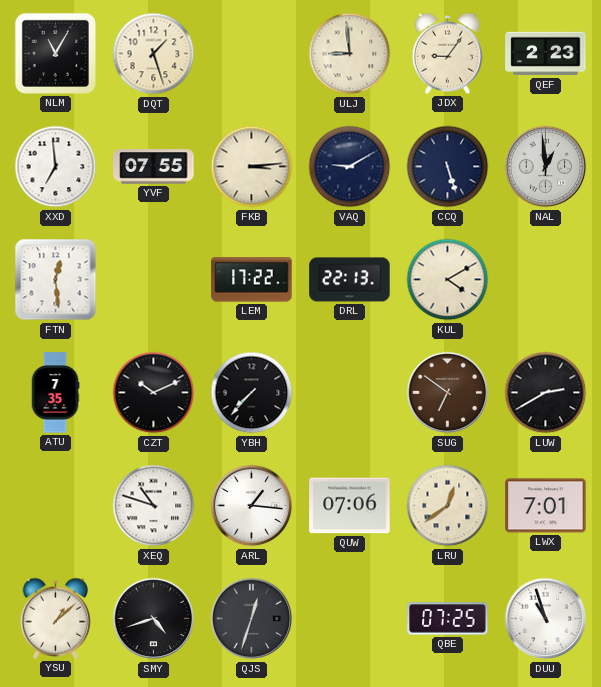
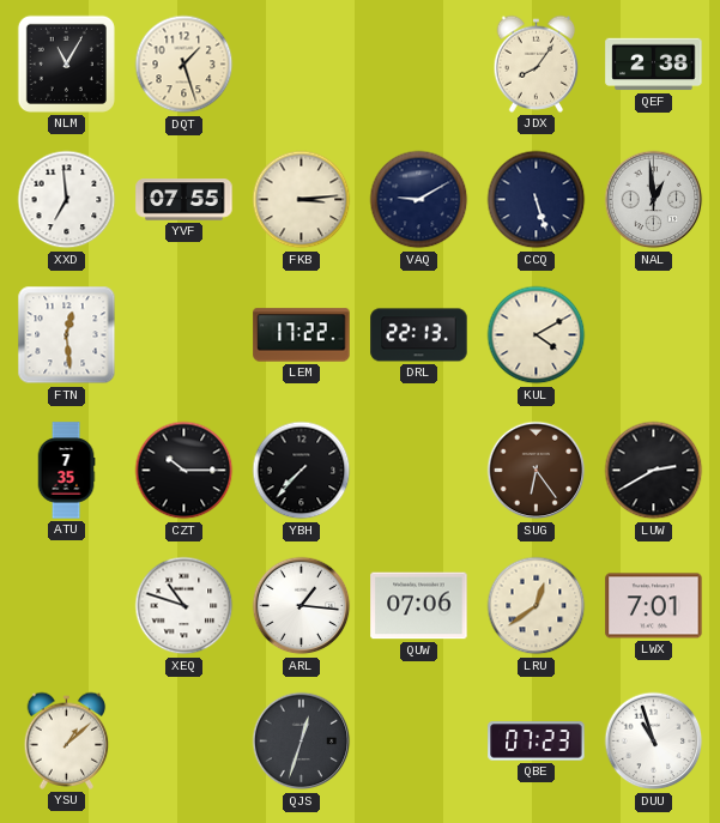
ULJ: 8:59 -> none (350, 54)
JDX: 9:06 -> 8:06 (537, 63)
QEF: 2:23 -> 2:38 (654, 65)
CZT: 10:11 -> 10:15 (184, 471)
SUG: 6:51 -> 6:24 (537, 471)
SMY: 4:42 -> none (154, 619)
QBE: 07:25 -> 07:23 (537, 742)
